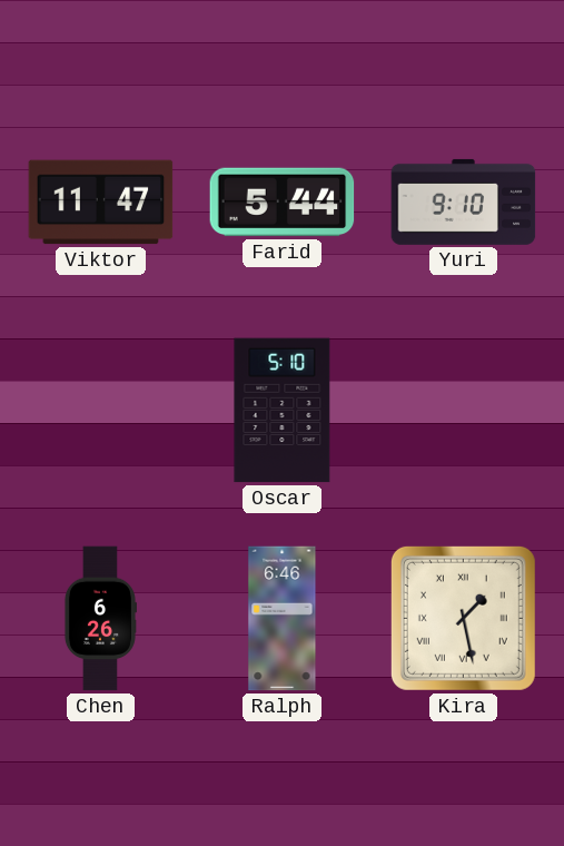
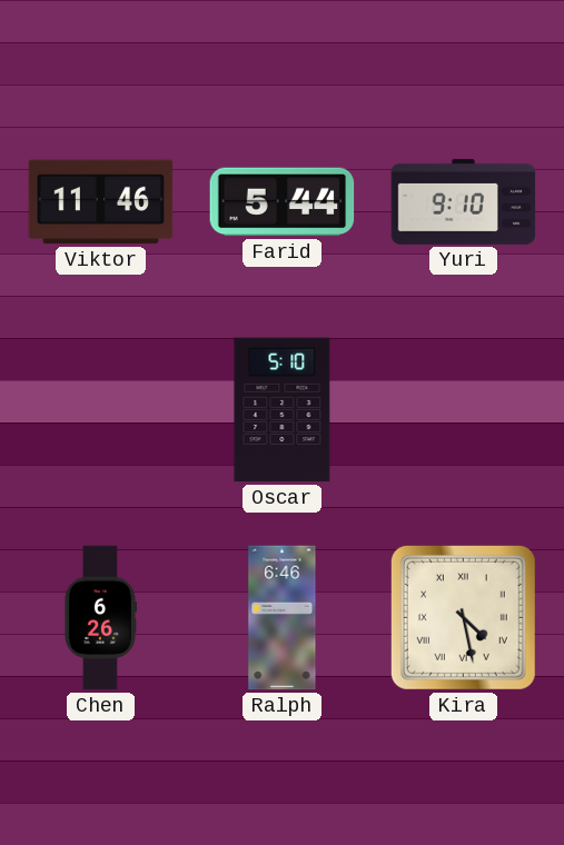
Viktor: 11:47 -> 11:46 (101, 202)
Kira: 1:28 -> 4:28 (463, 617)
